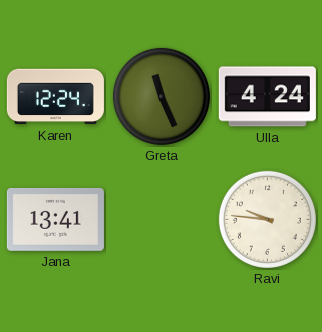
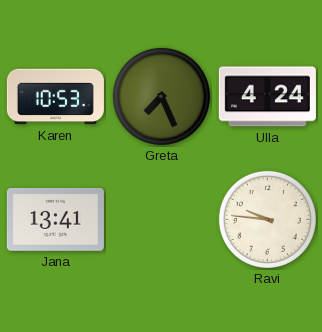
Karen: 12:24 -> 10:53 (55, 97)
Greta: 11:26 -> 7:26 (161, 96)
